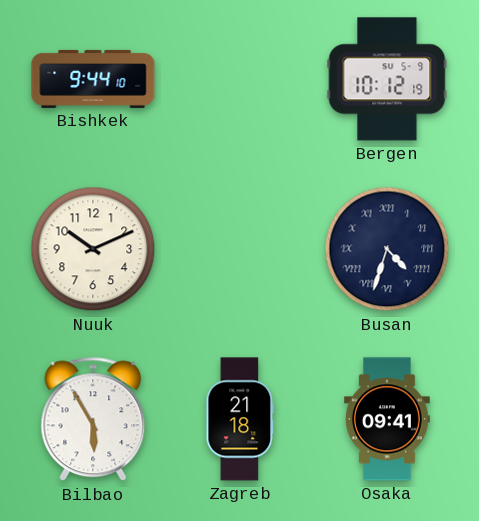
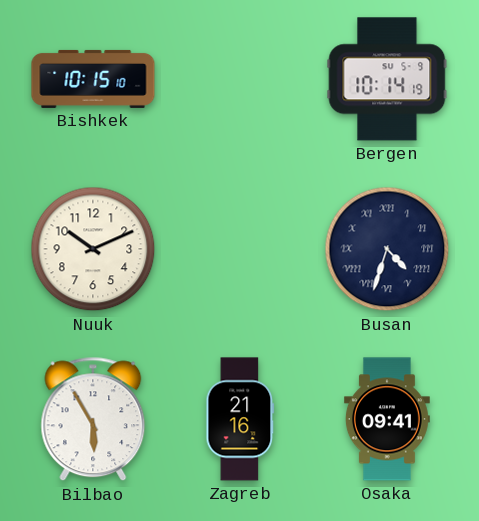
Bishkek: 9:44 -> 10:15 (93, 79)
Bergen: 10:12 -> 10:14 (387, 79)
Zagreb: 21:18 -> 21:16 (240, 419)
